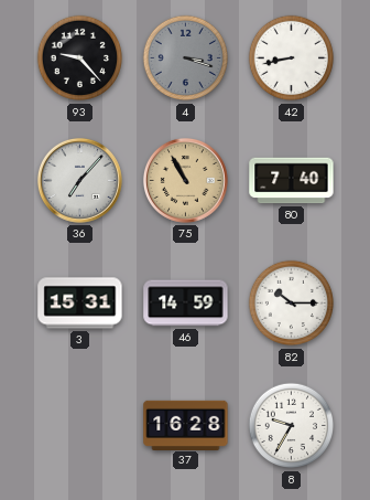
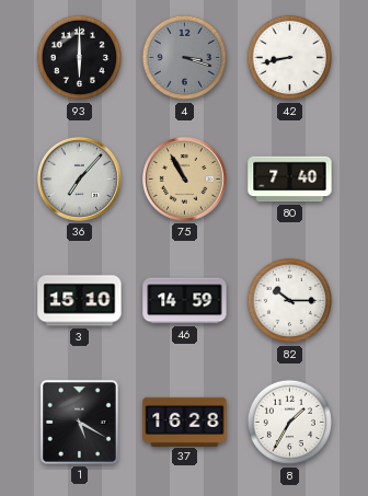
93: 9:23 -> 6:00 (80, 58)
3: 15:31 -> 15:10 (80, 301)
1: none -> 5:20 (79, 422)
8: 9:35 -> 1:35 (290, 423)
